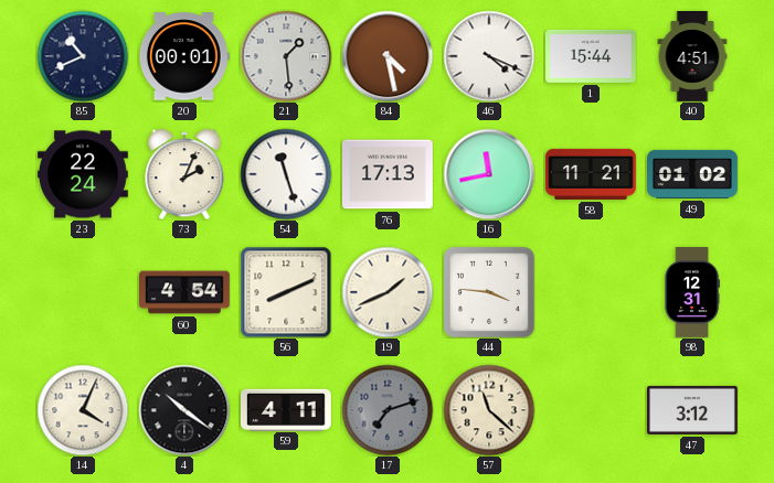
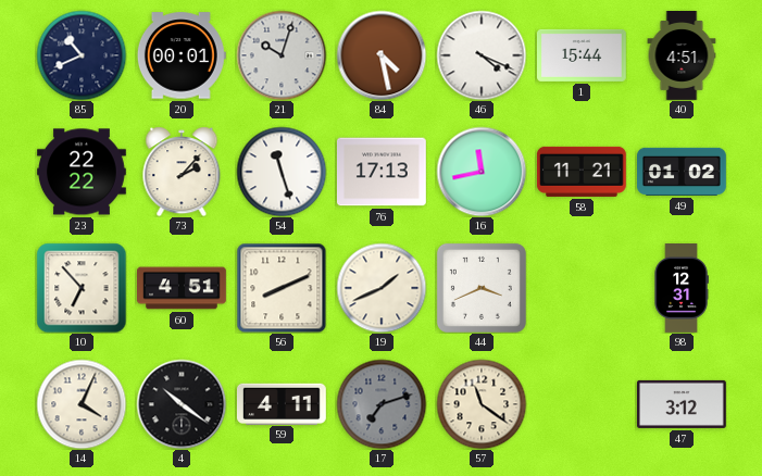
21: 1:29 -> 10:03 (282, 55)
23: 22:24 -> 22:22 (83, 172)
73: 2:04 -> 2:07 (182, 172)
10: none -> 6:53 (82, 288)
60: 4:54 -> 4:51 (183, 288)
44: 3:46 -> 3:41 (482, 288)
57: 11:22 -> 11:21 (482, 404)
